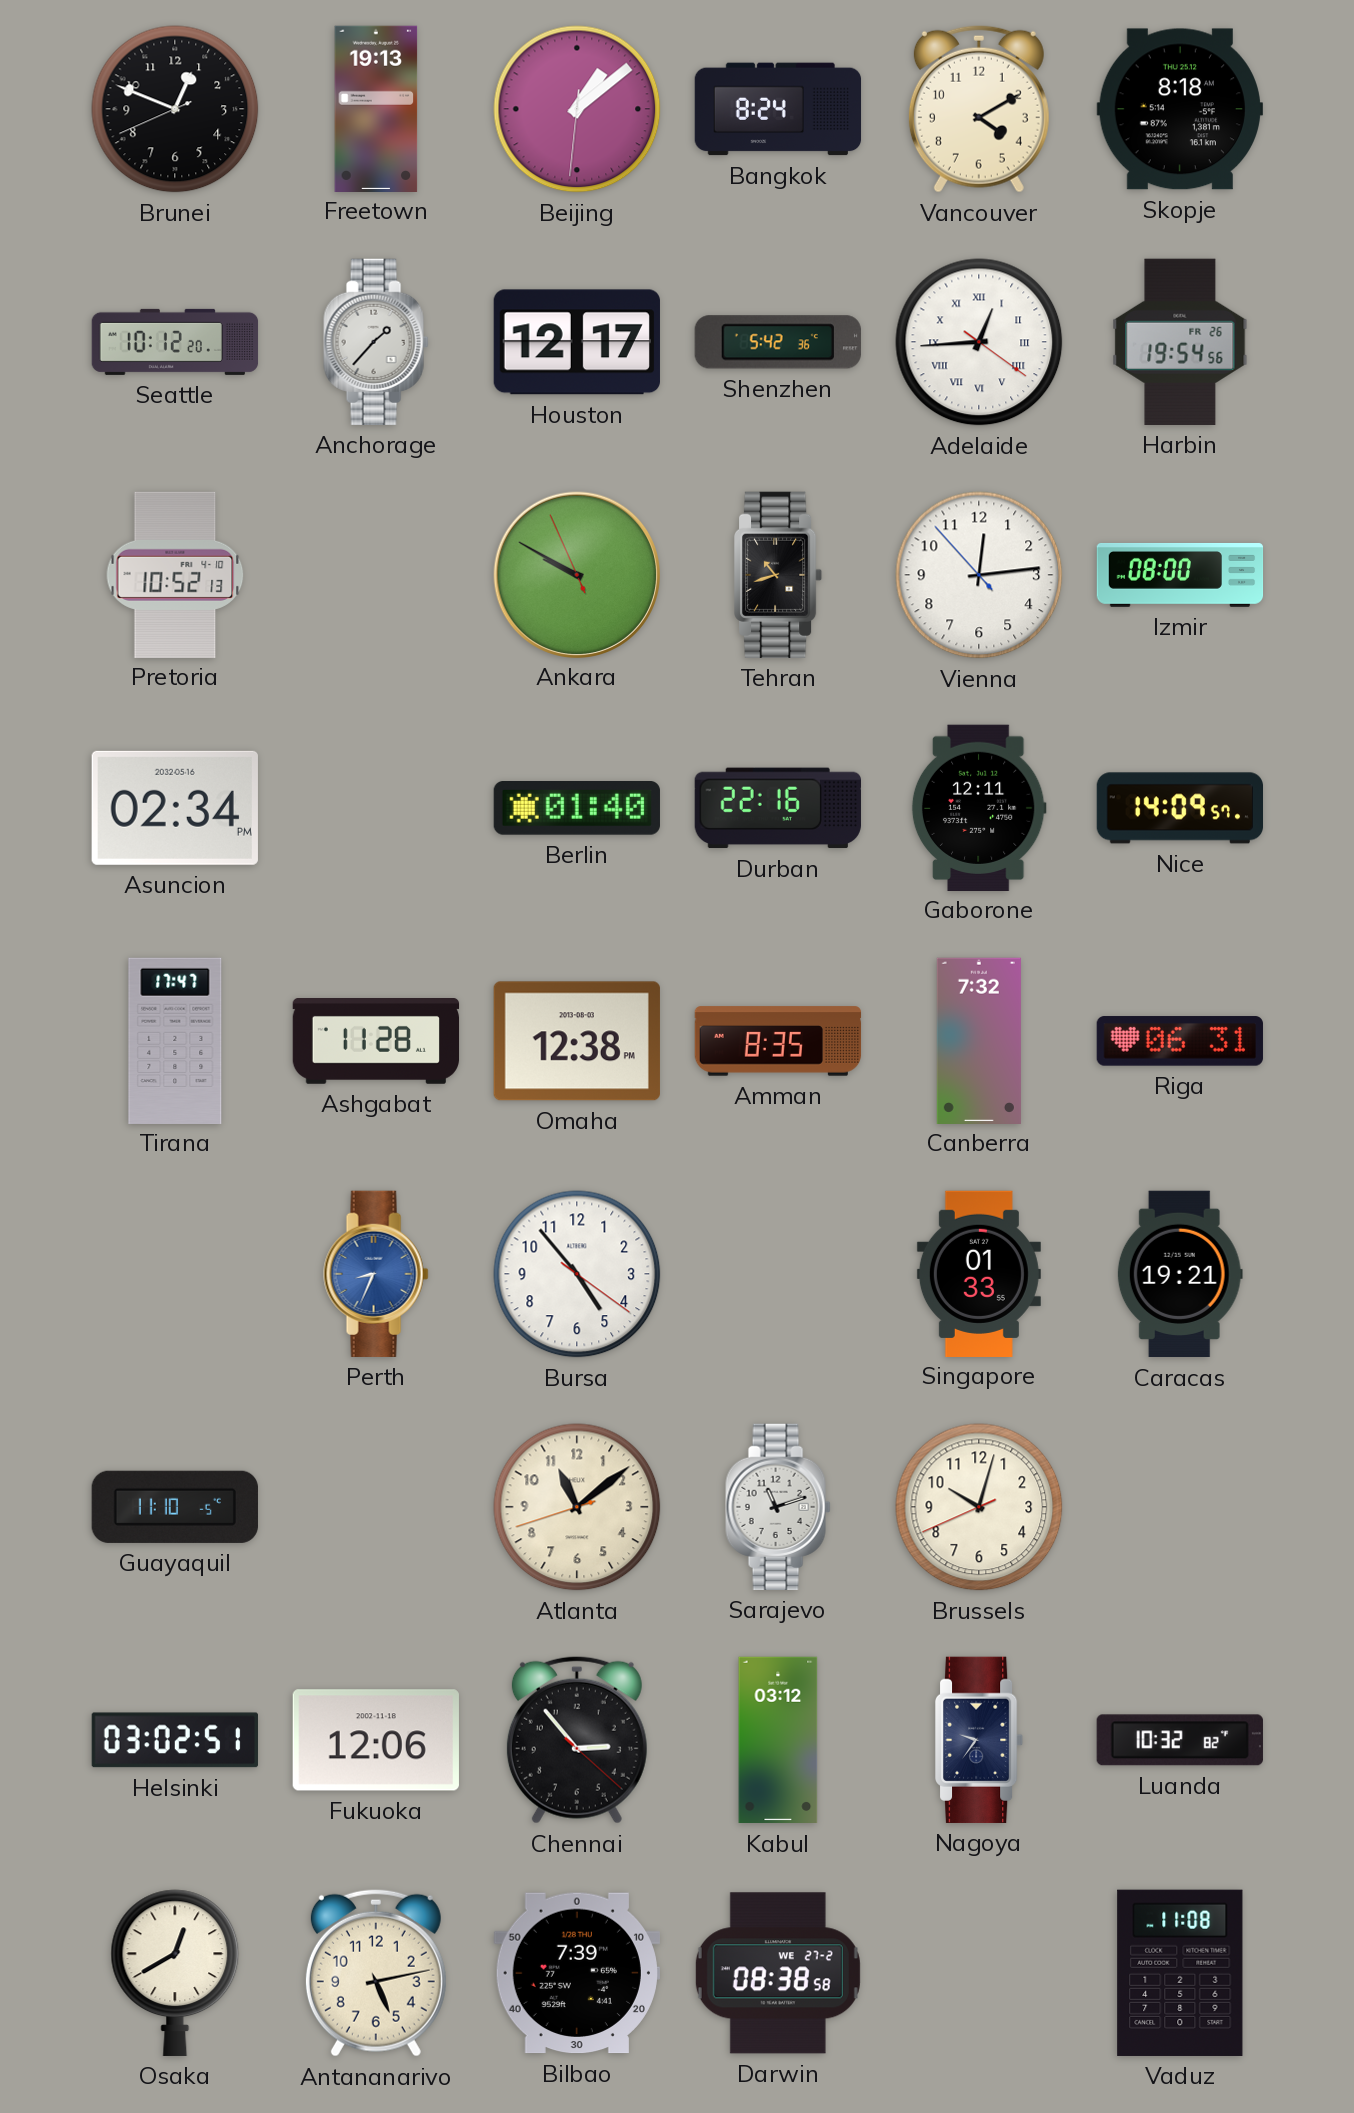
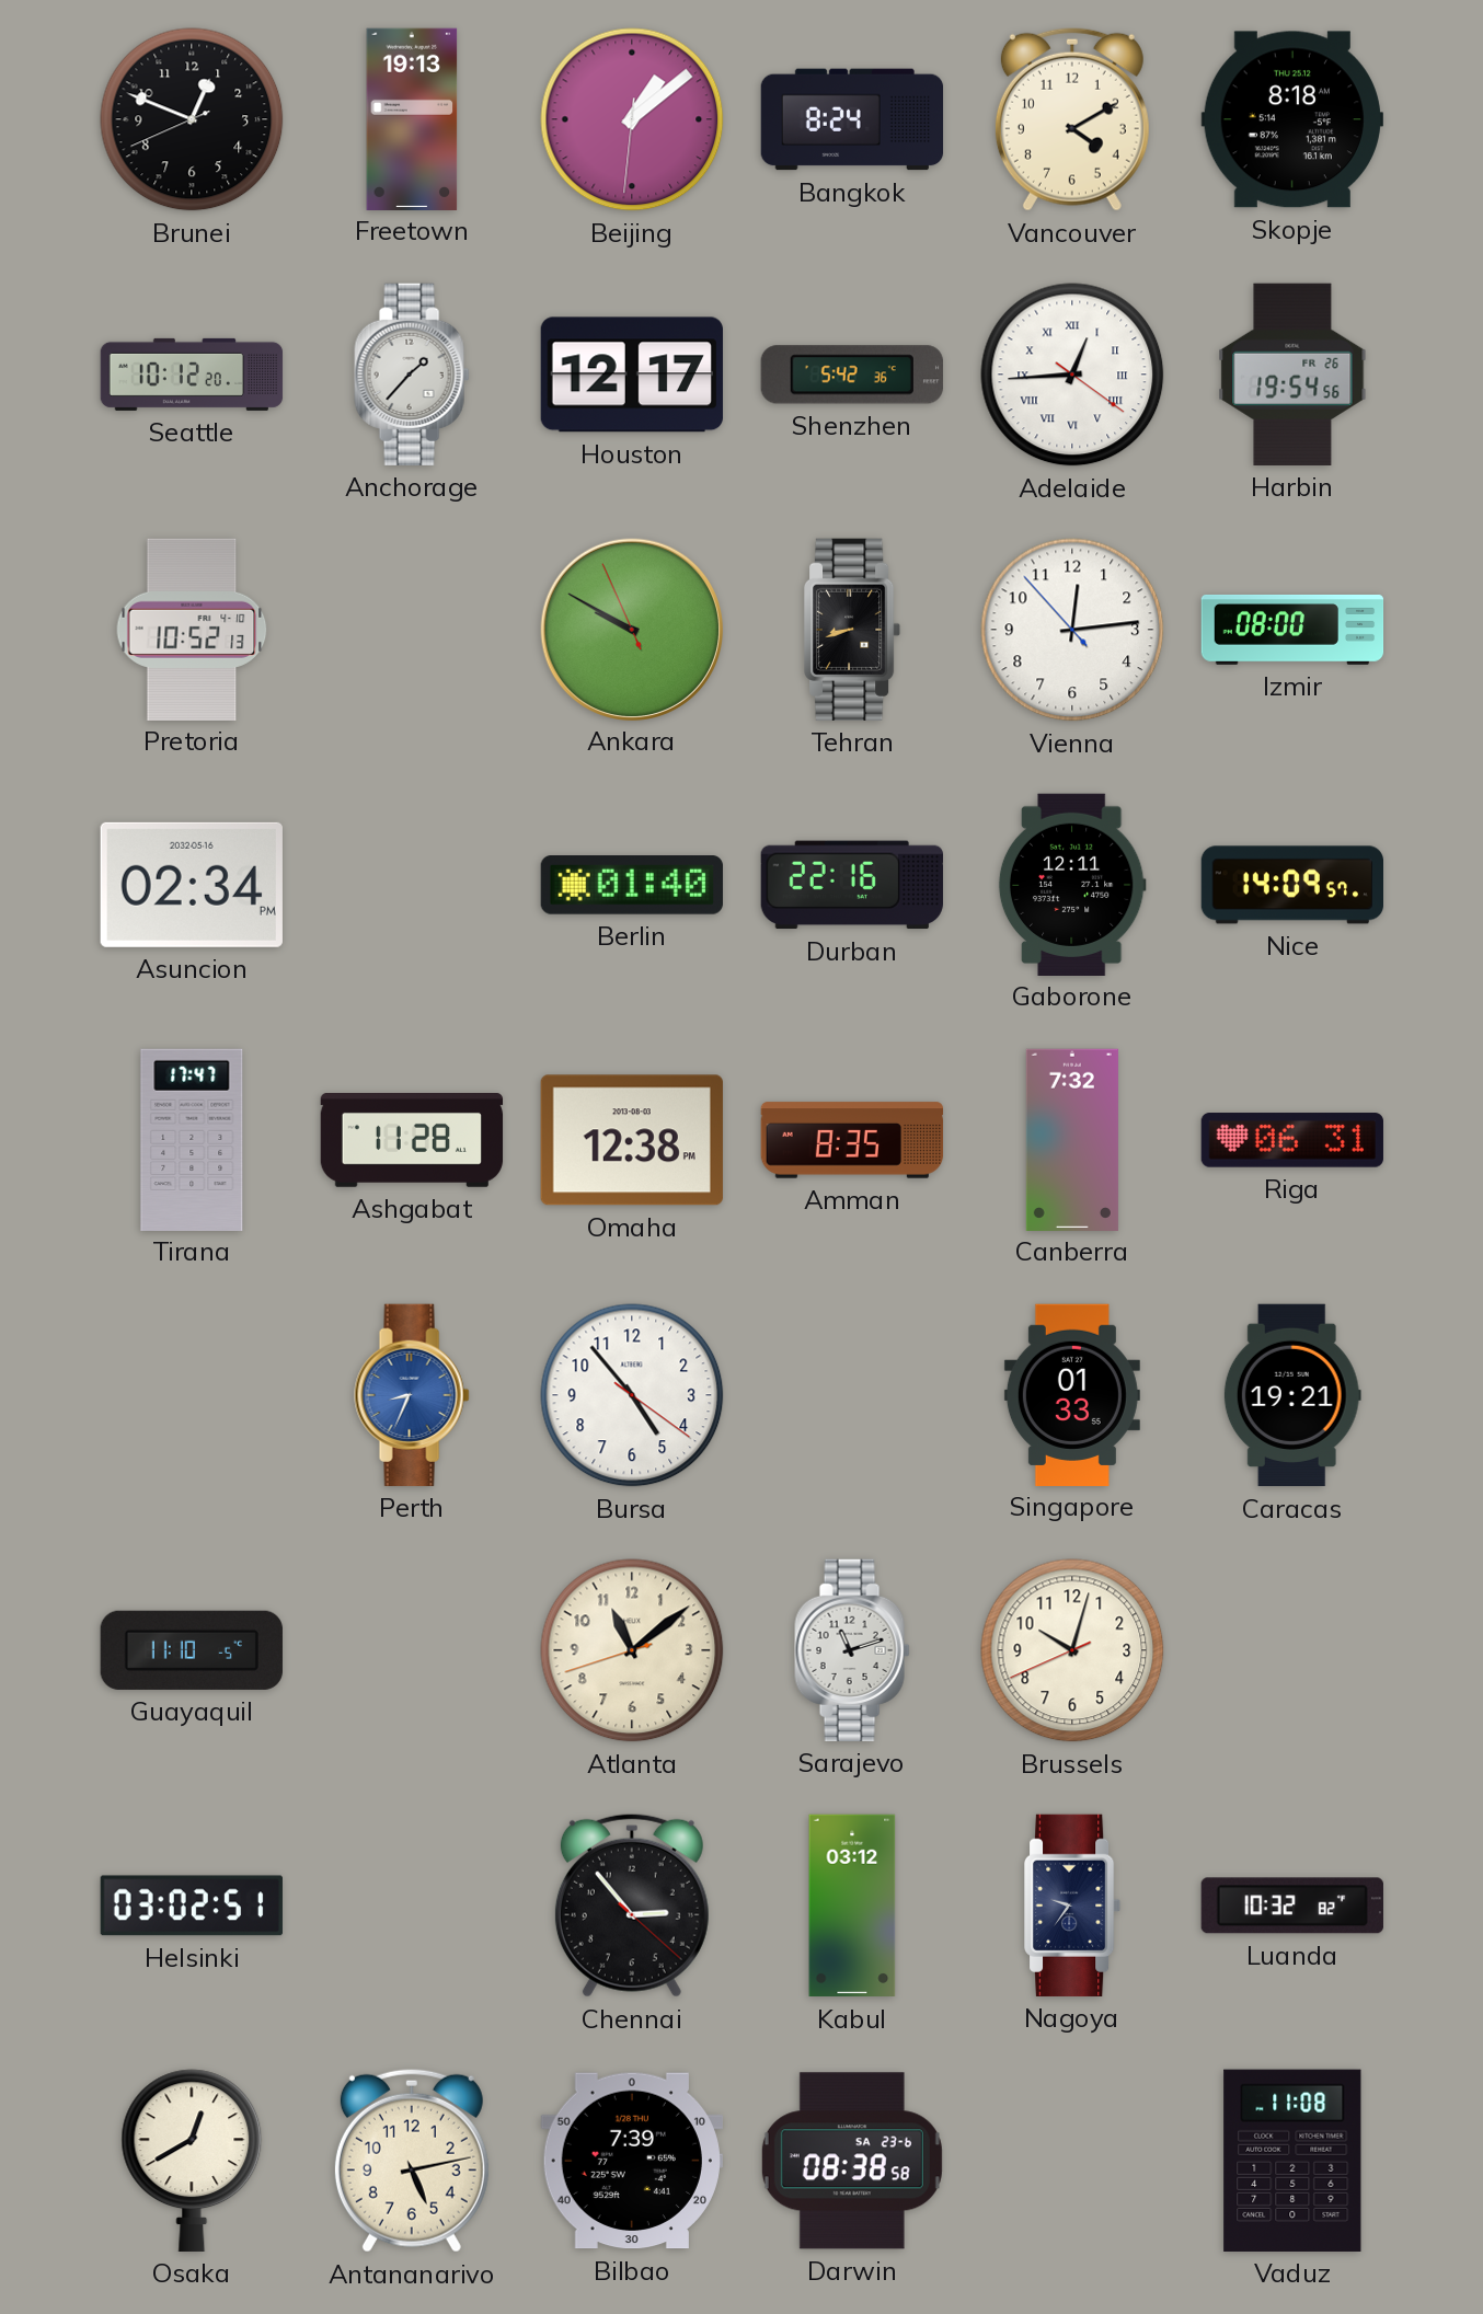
Tehran: 10:42 -> 8:42 (853, 630)
Fukuoka: 12:06 -> none (376, 1740)
Darwin date: WE 27-2 -> SA 23-6 (852, 2161)
